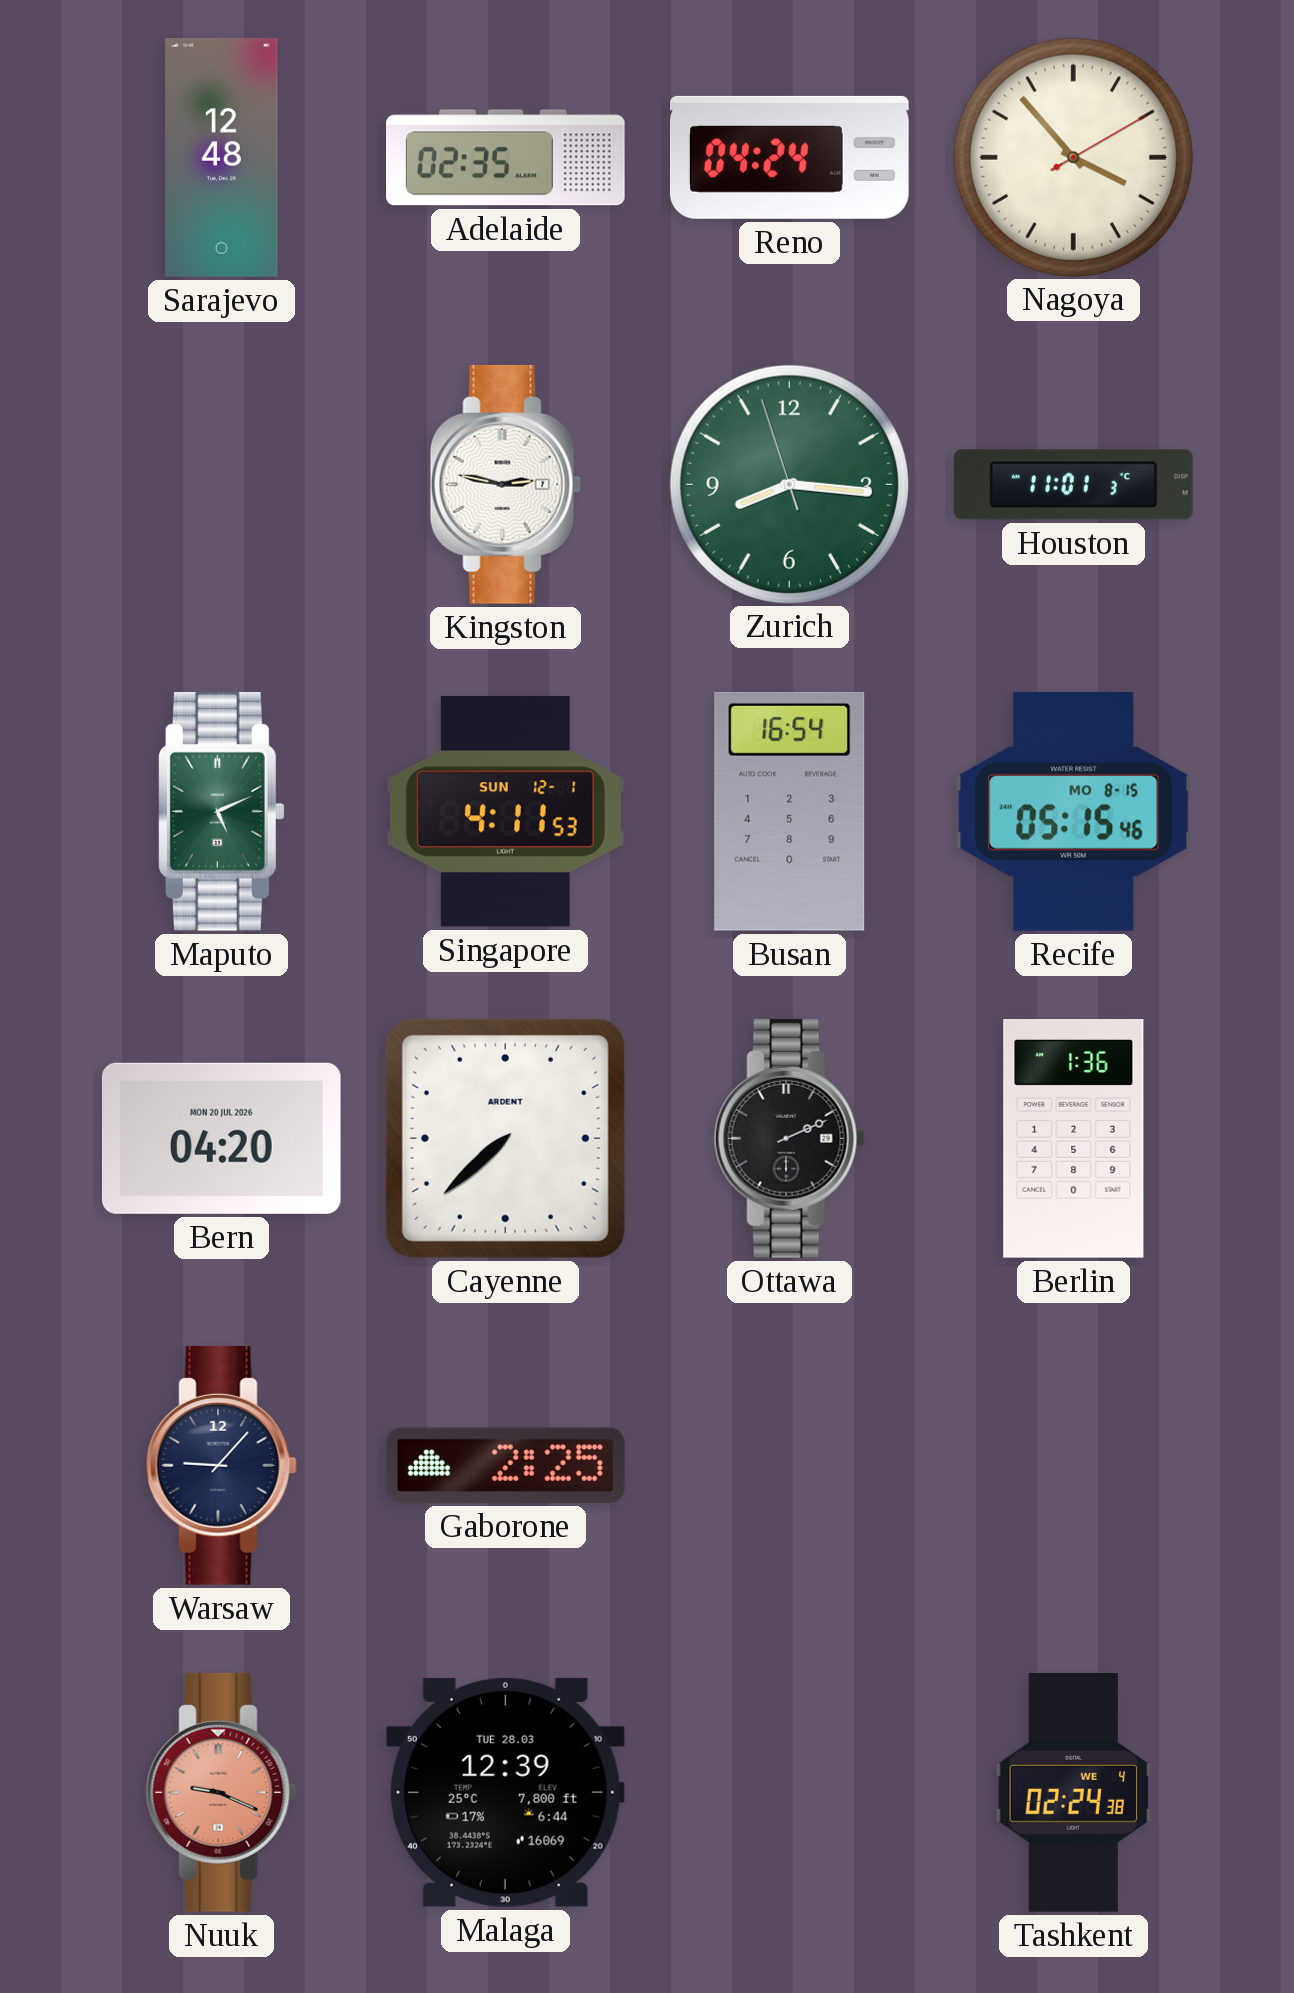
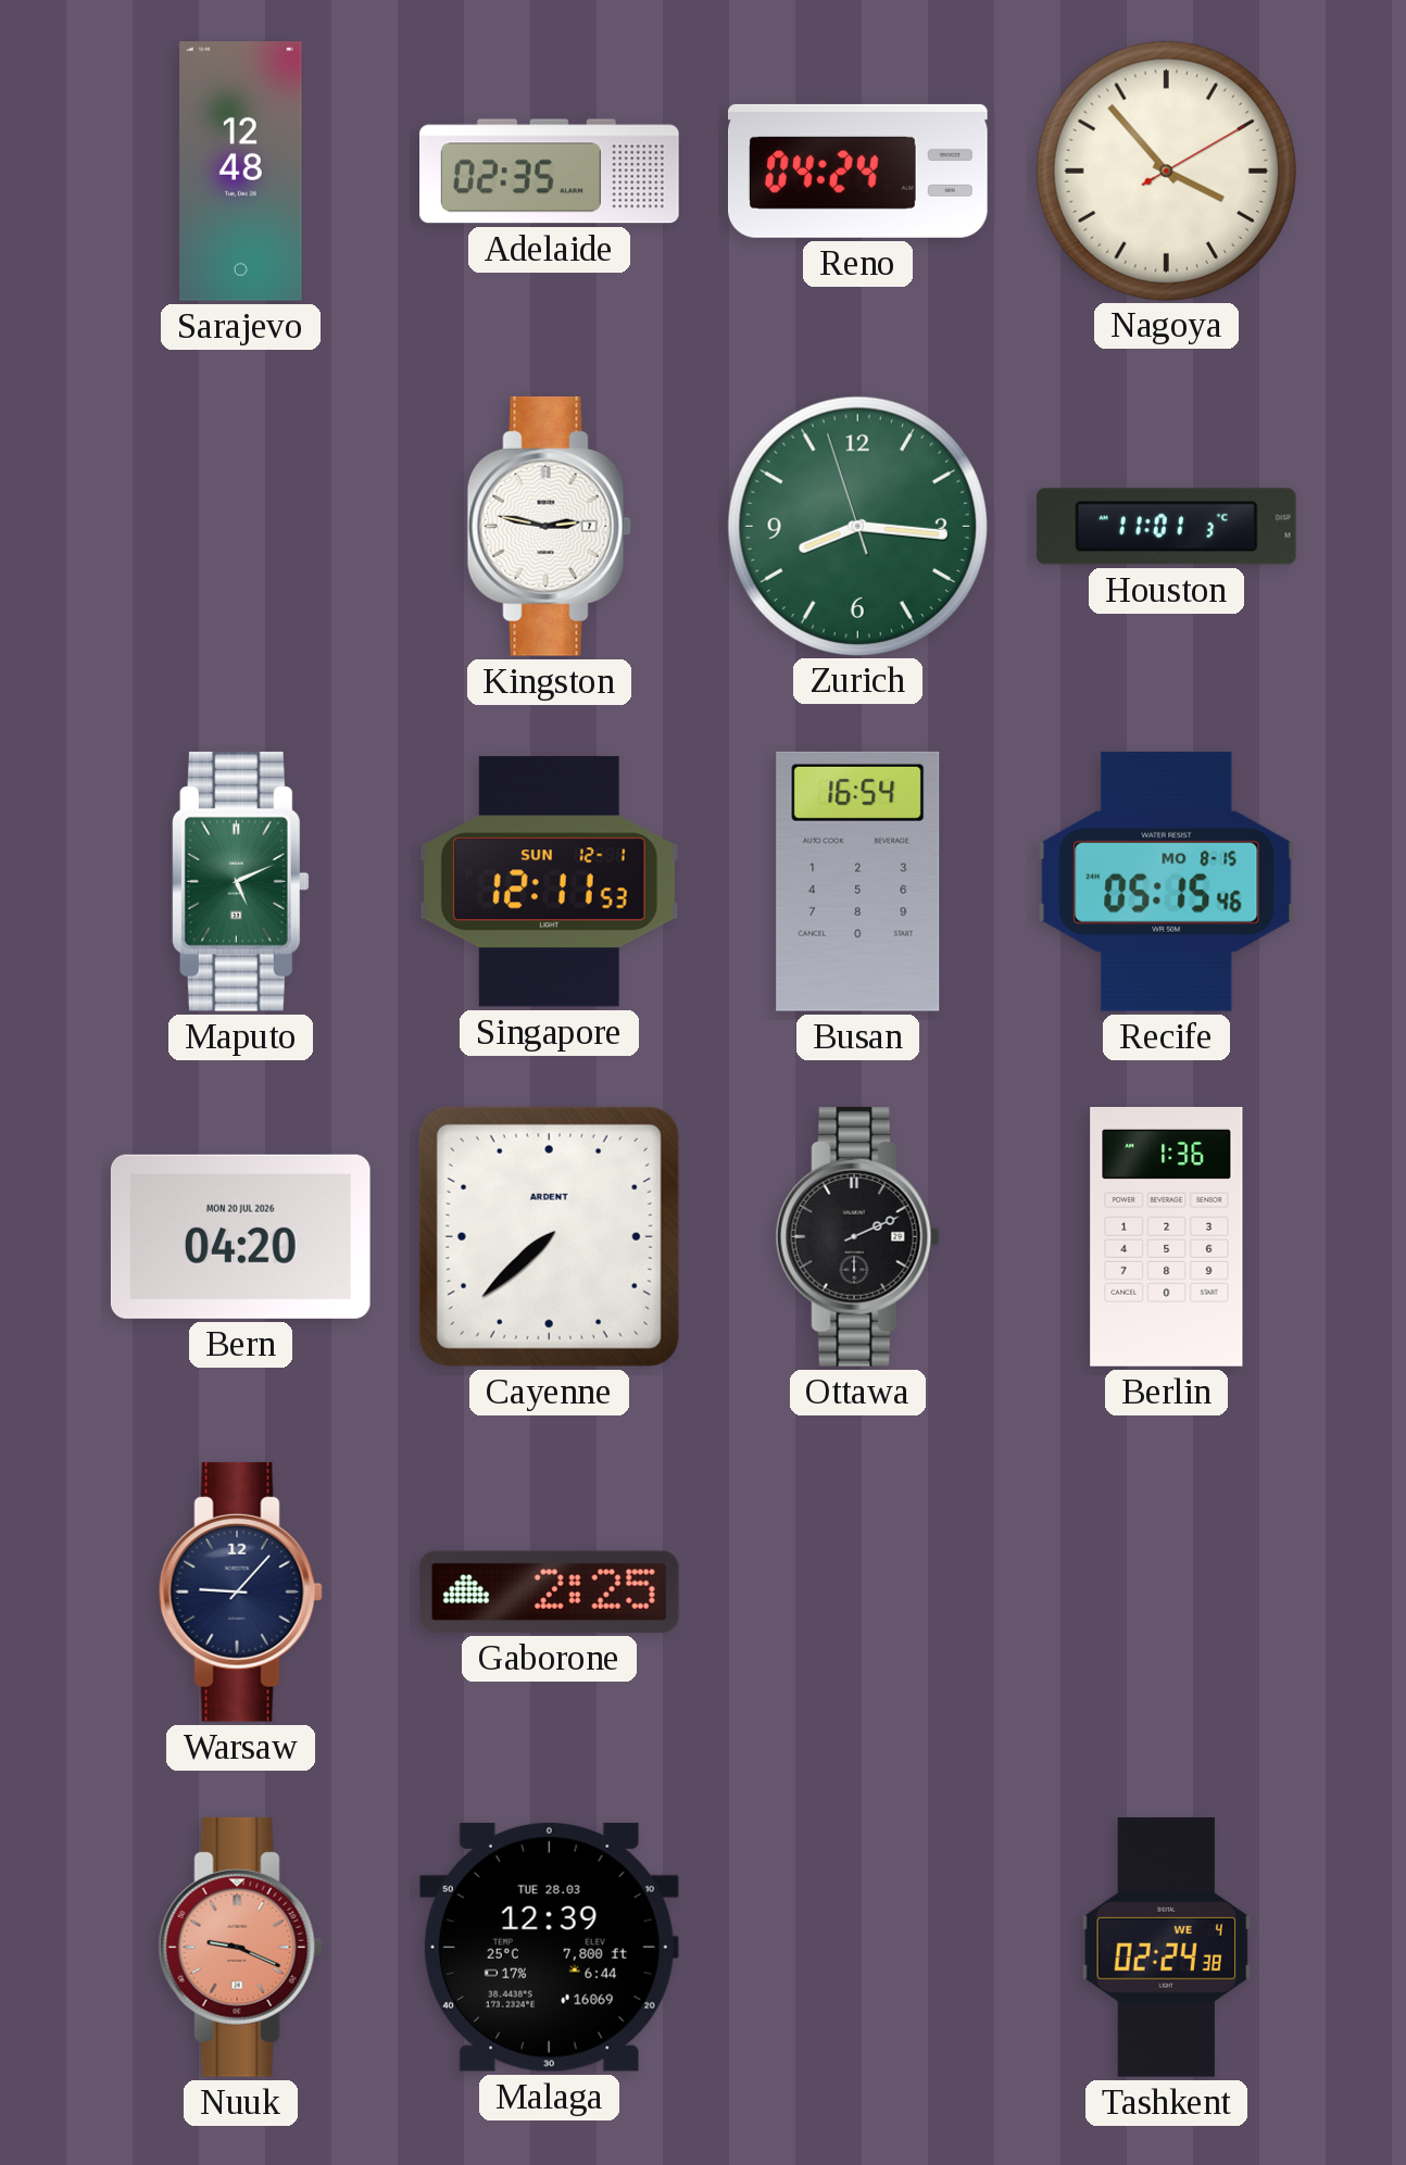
Singapore: 4:11 -> 12:11 (549, 882)
